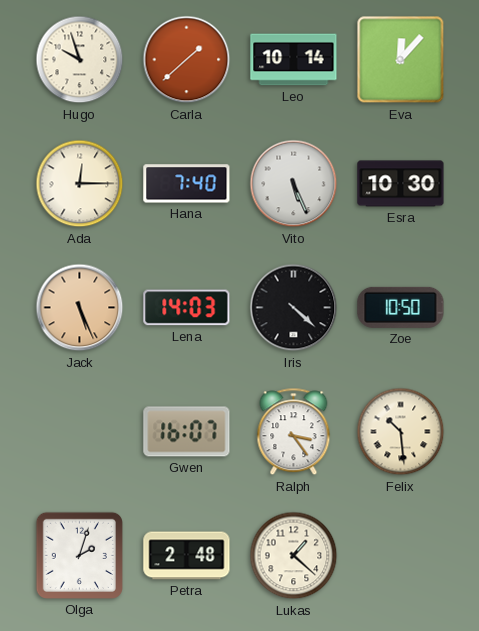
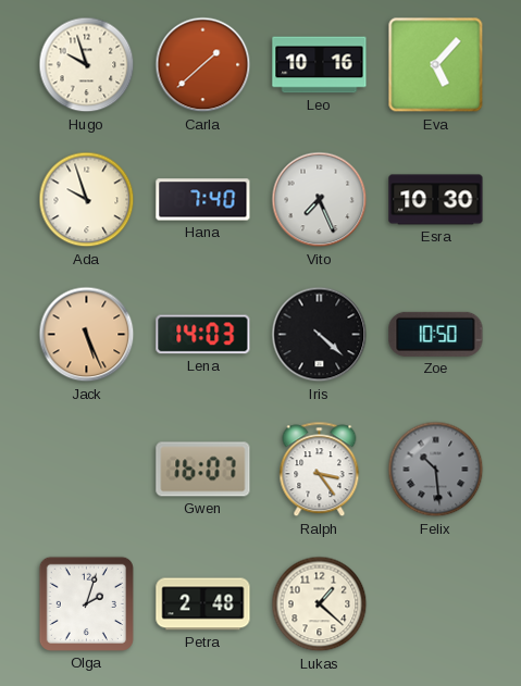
Leo: 10:14 -> 10:16 (320, 65)
Eva: 12:07 -> 5:07 (436, 65)
Ada: 12:15 -> 9:57 (87, 200)
Vito: 5:26 -> 7:26 (320, 200)
Felix dial: cream -> grey (436, 470)
